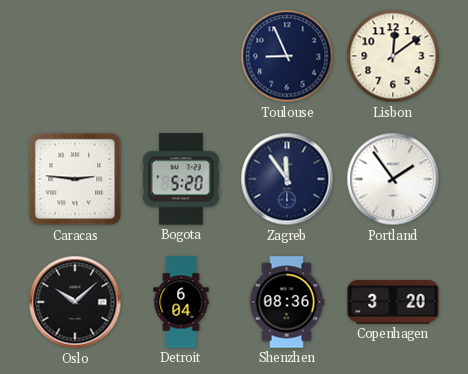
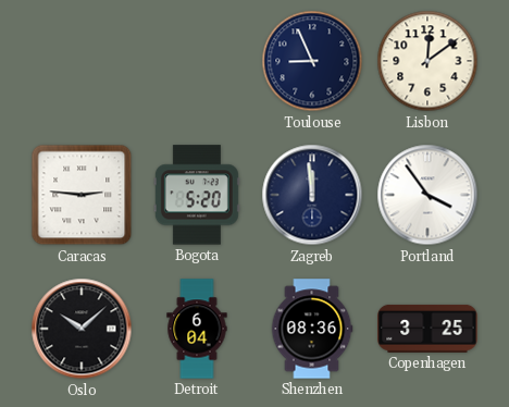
Zagreb: 11:54 -> 11:59 (312, 195)
Portland: 1:54 -> 3:54 (427, 195)
Copenhagen: 3:20 -> 3:25 (427, 329)
